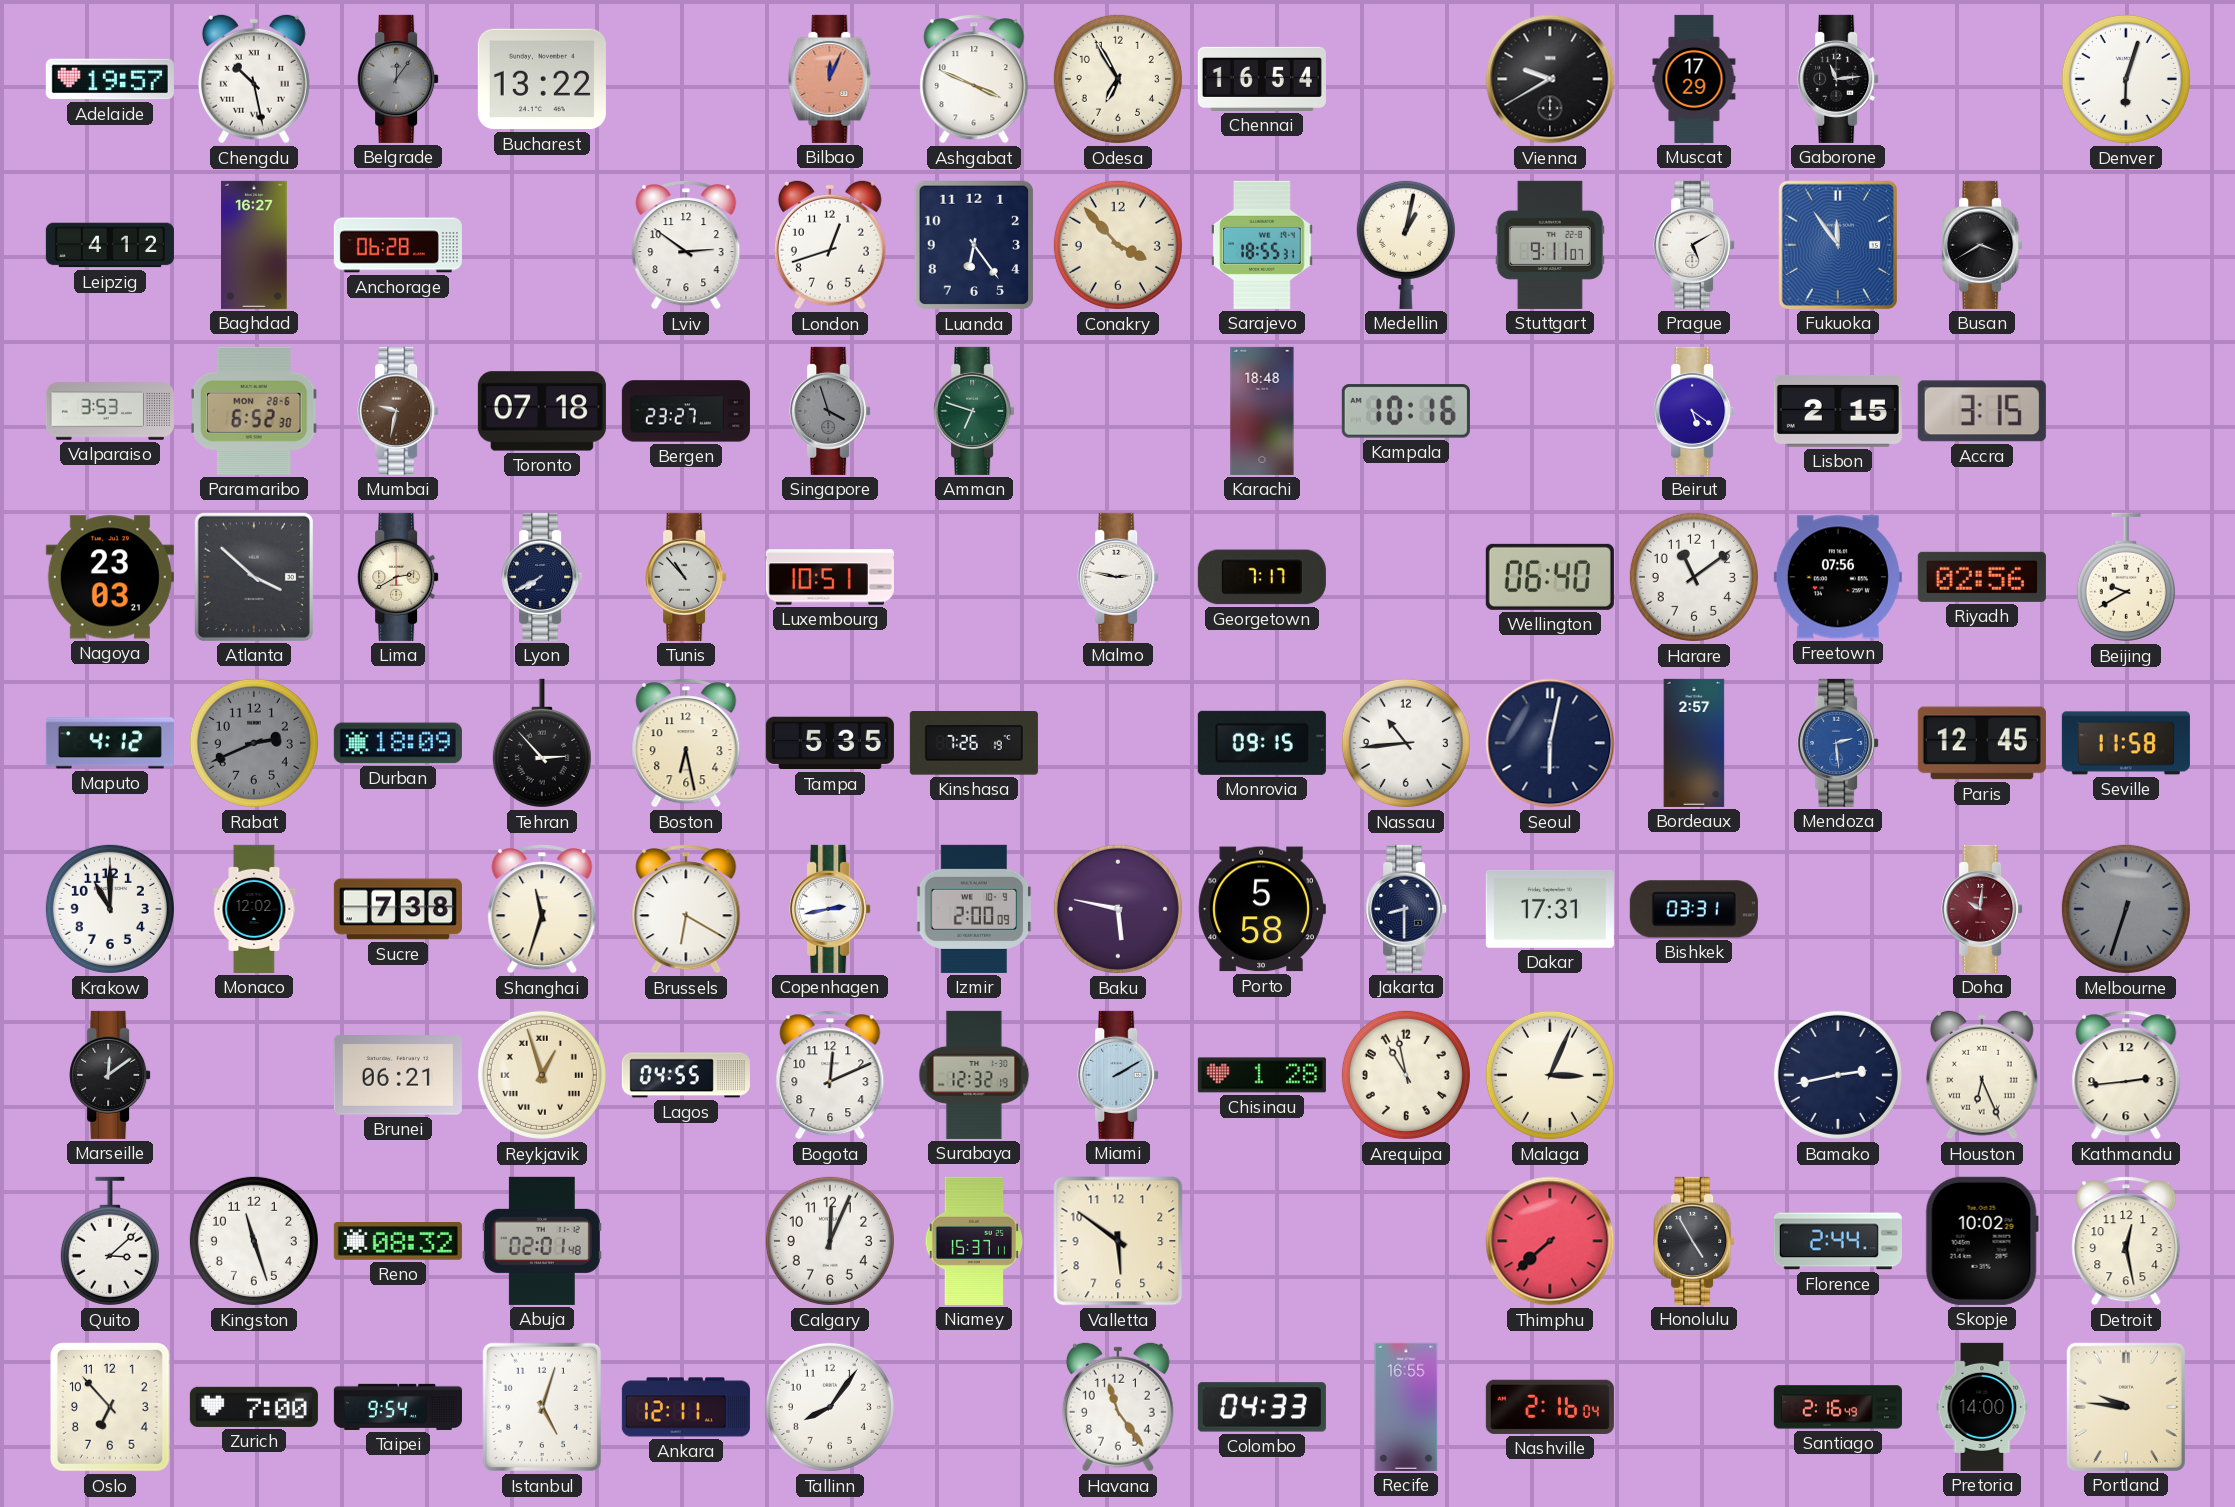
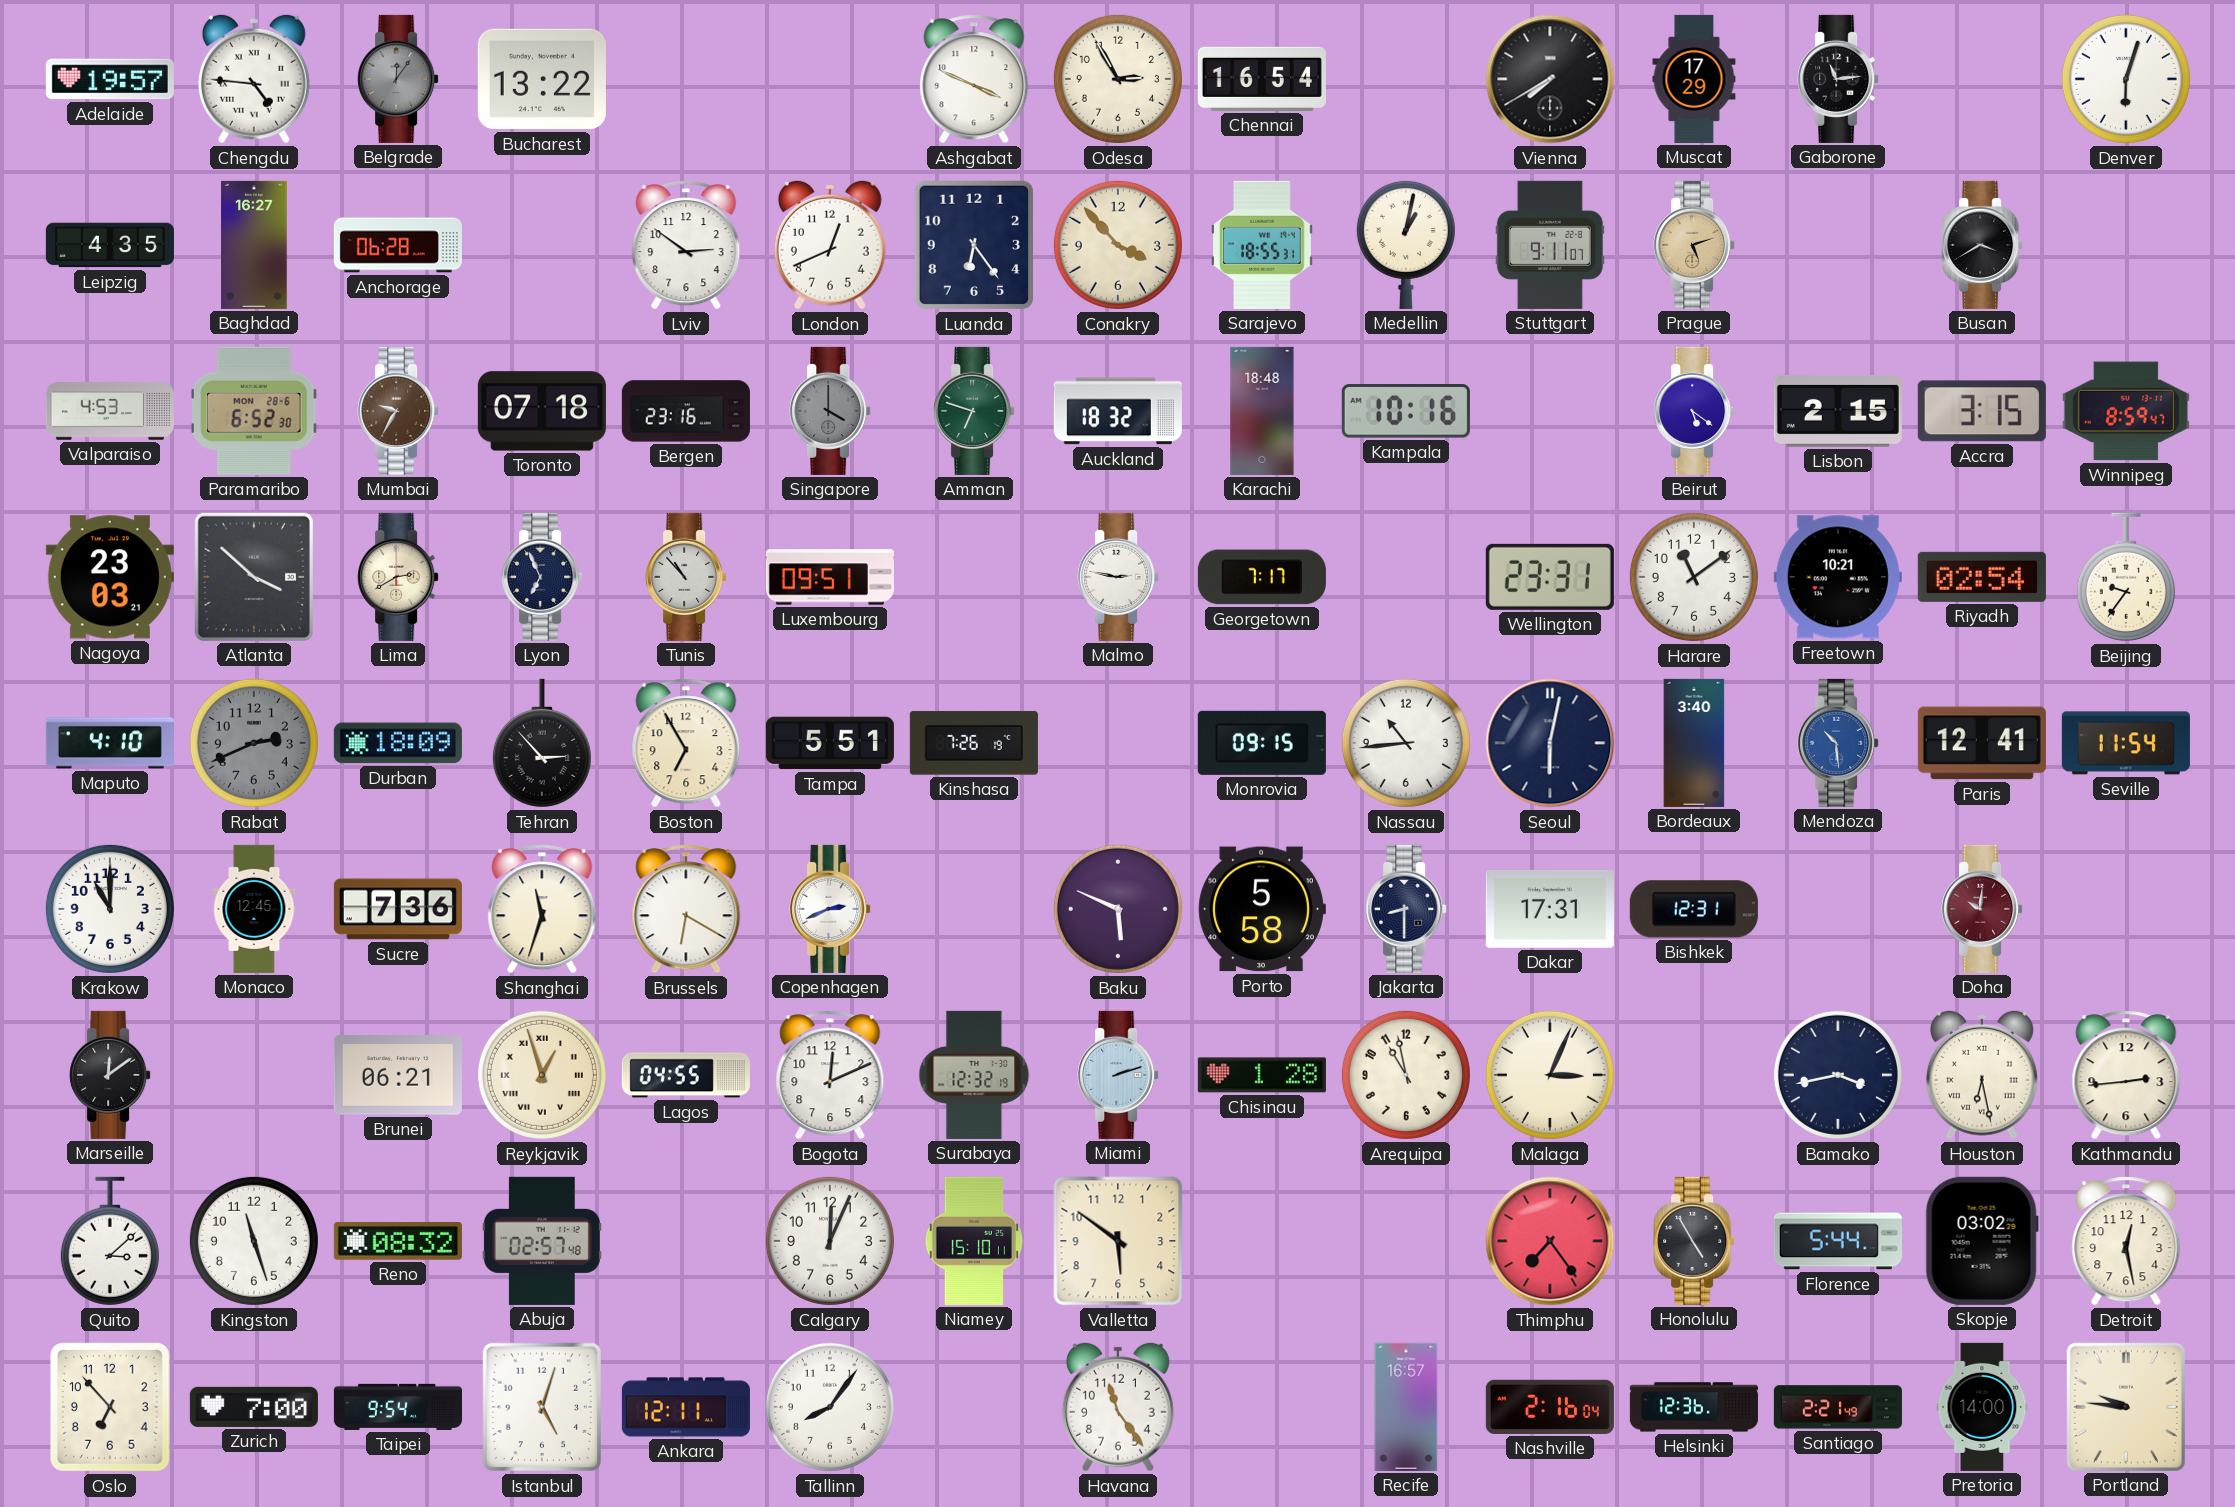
Chengdu: 10:28 -> 4:46 (254, 79)
Bilbao: 12:04 -> none (830, 79)
Odesa: 6:55 -> 2:55 (1118, 79)
Vienna: 9:40 -> 7:40 (1550, 79)
Leipzig: 4:12 -> 4:35 (110, 245)
London: 12:42 -> 12:41 (830, 245)
Prague: 5:10 -> 5:12 (1694, 245)
Prague dial: white -> champagne (1694, 245)
Fukuoka: 11:54 -> none (1838, 245)
Valparaiso: 3:53 -> 4:53 (110, 411)
Mumbai: 9:32 -> 9:35 (398, 411)
Bergen: 23:27 -> 23:16 (686, 411)
Singapore: 3:57 -> 4:00 (830, 411)
Auckland: none -> 18:32 (1118, 411)
Winnipeg: none -> 8:59 (2126, 411)
Lyon: 7:40 -> 6:56 (542, 577)
Luxembourg: 10:51 -> 09:51 (830, 577)
Wellington: 06:40 -> 23:31 (1550, 577)
Freetown: 07:56 -> 10:21 (1838, 577)
Riyadh: 02:56 -> 02:54 (1982, 577)
Beijing: 9:40 -> 9:36 (2126, 577)
Maputo: 4:12 -> 4:10 (110, 743)
Boston: 6:28 -> 6:55 (686, 743)
Tampa: 5:35 -> 5:51 (830, 743)
Bordeaux: 2:57 -> 3:40 (1694, 743)
Mendoza: 2:29 -> 10:29 (1838, 743)
Paris: 12:45 -> 12:41 (1982, 743)
Seville: 11:58 -> 11:54 (2126, 743)
Monaco: 12:02 -> 12:45 (254, 909)
Sucre: 7:38 -> 7:36 (398, 909)
Copenhagen: 2:43 -> 2:41 (830, 909)
Izmir: 2:00 -> none (974, 909)
Baku: 5:47 -> 5:49 (1118, 909)
Bishkek: 03:31 -> 12:31 (1694, 909)
Melbourne: 6:33 -> none (2126, 909)
Miami: 2:10 -> 2:12 (1118, 1075)
Bamako: 2:43 -> 3:43 (1838, 1075)
Houston: 6:26 -> 6:28 (1982, 1075)
Abuja: 02:01 -> 02:57 (542, 1241)
Niamey: 15:37 -> 15:10 (974, 1241)
Thimphu: 7:38 -> 7:24 (1550, 1241)
Florence: 2:44 -> 5:44 (1838, 1241)
Skopje: 10:02 -> 03:02 (1982, 1241)
Colombo: 04:33 -> none (1262, 1407)
Recife: 16:55 -> 16:57 (1406, 1407)
Helsinki: none -> 12:36 (1694, 1407)
Santiago: 2:16 -> 2:21 (1838, 1407)
